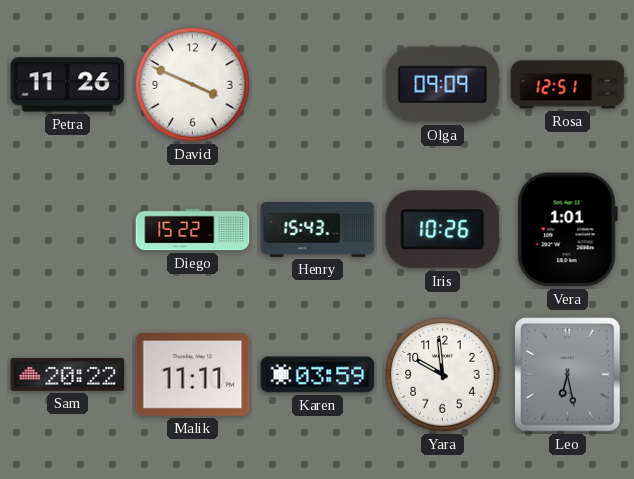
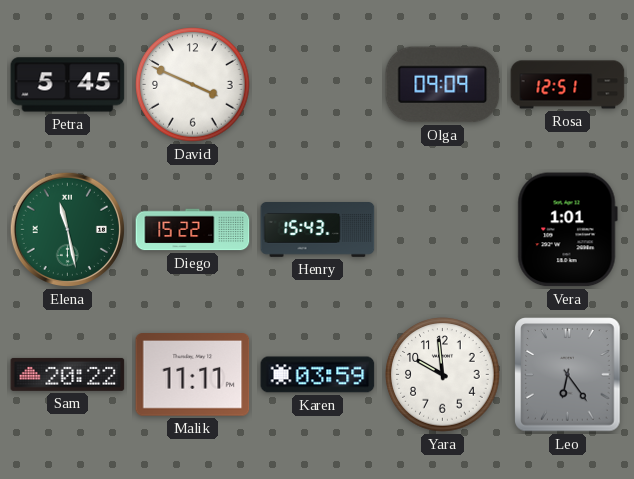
Petra: 11:26 -> 5:45 (68, 85)
Elena: none -> 11:28 (67, 229)
Iris: 10:26 -> none (443, 230)
Leo: 6:28 -> 6:24 (568, 375)
